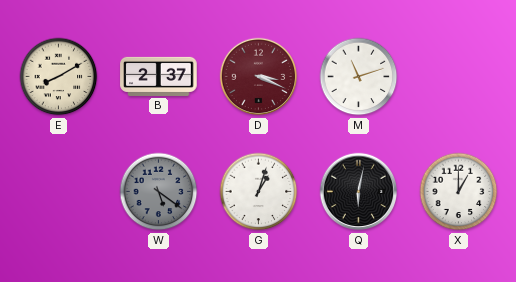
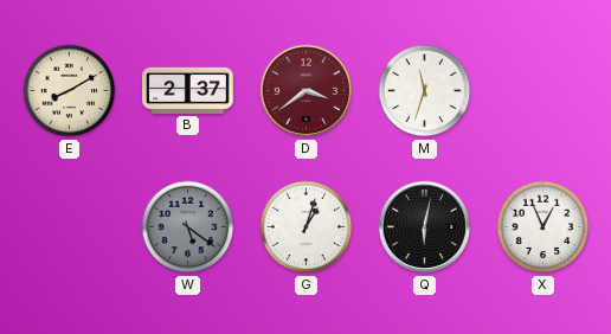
D: 3:19 -> 3:39 (307, 91)
M: 11:12 -> 11:33 (425, 91)
X: 1:00 -> 12:56 (544, 227)
